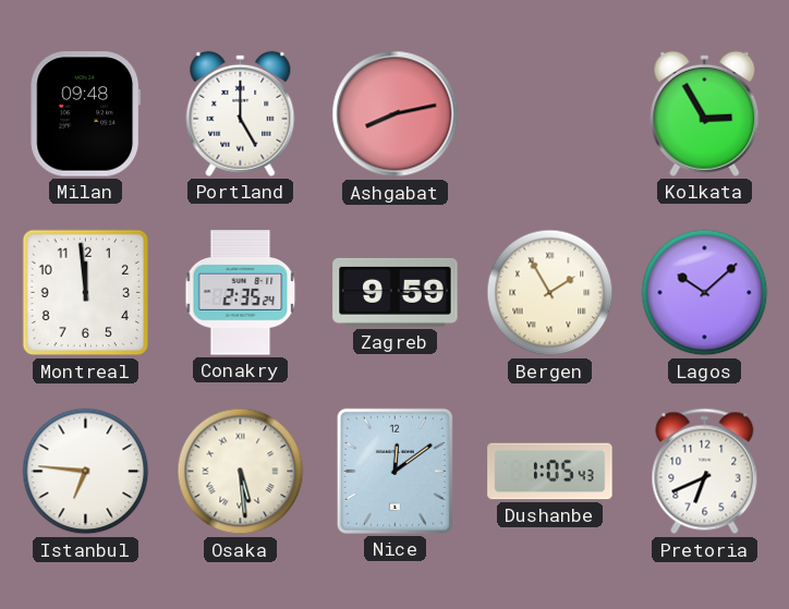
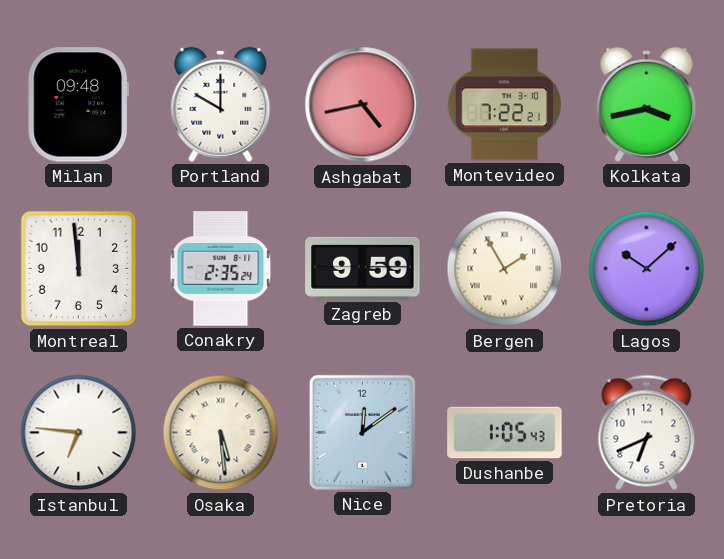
Portland: 5:00 -> 10:00 (221, 104)
Ashgabat: 8:13 -> 4:43 (363, 105)
Montevideo: none -> 7:22 (504, 105)
Kolkata: 2:55 -> 3:43 (647, 104)
